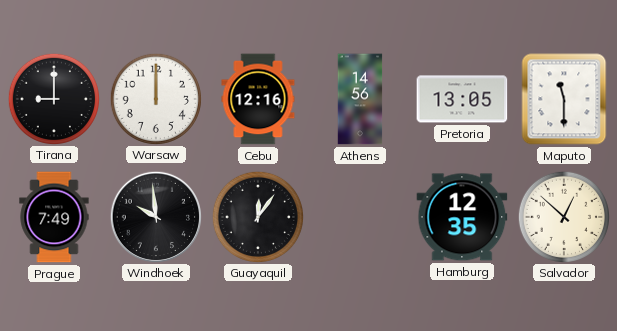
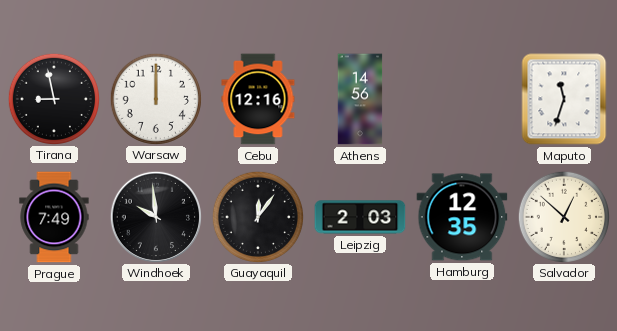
Tirana: 9:00 -> 8:58 (53, 98)
Pretoria: 13:05 -> none (462, 99)
Maputo: 11:30 -> 11:33 (564, 99)
Leipzig: none -> 2:03 (360, 217)
